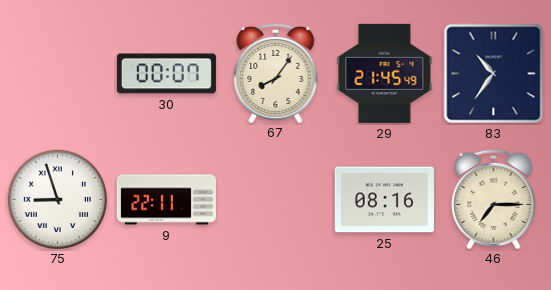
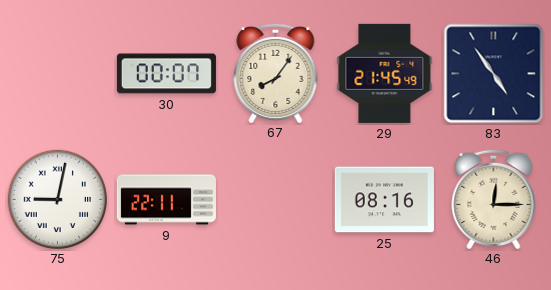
83: 10:36 -> 4:54 (494, 74)
75: 8:57 -> 9:02 (57, 199)
46: 7:15 -> 12:15 (494, 198)
